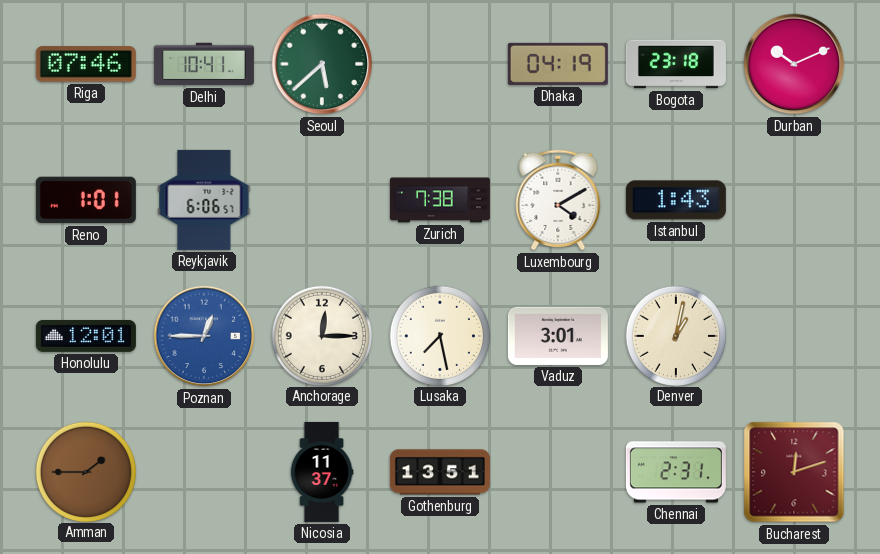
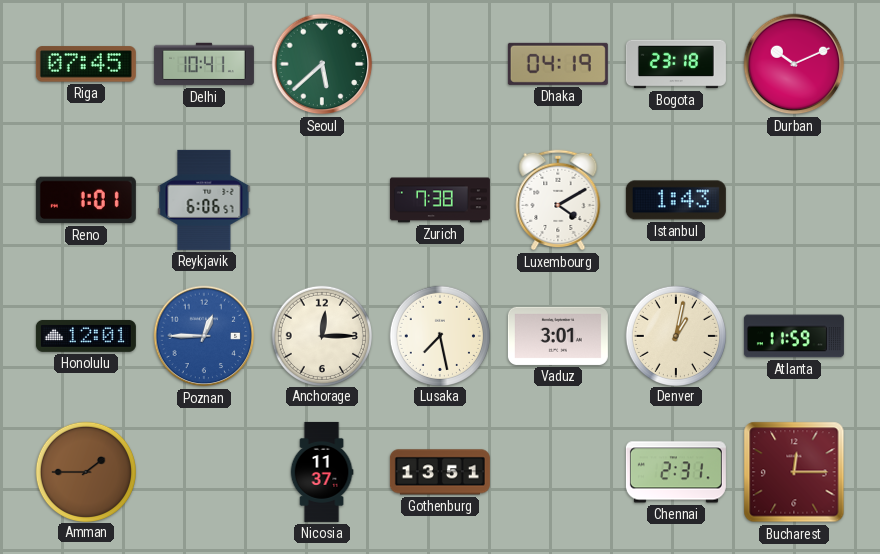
Riga: 07:46 -> 07:45 (86, 64)
Atlanta: none -> 11:59 (794, 336)
Bucharest: 12:12 -> 12:15 (794, 472)
